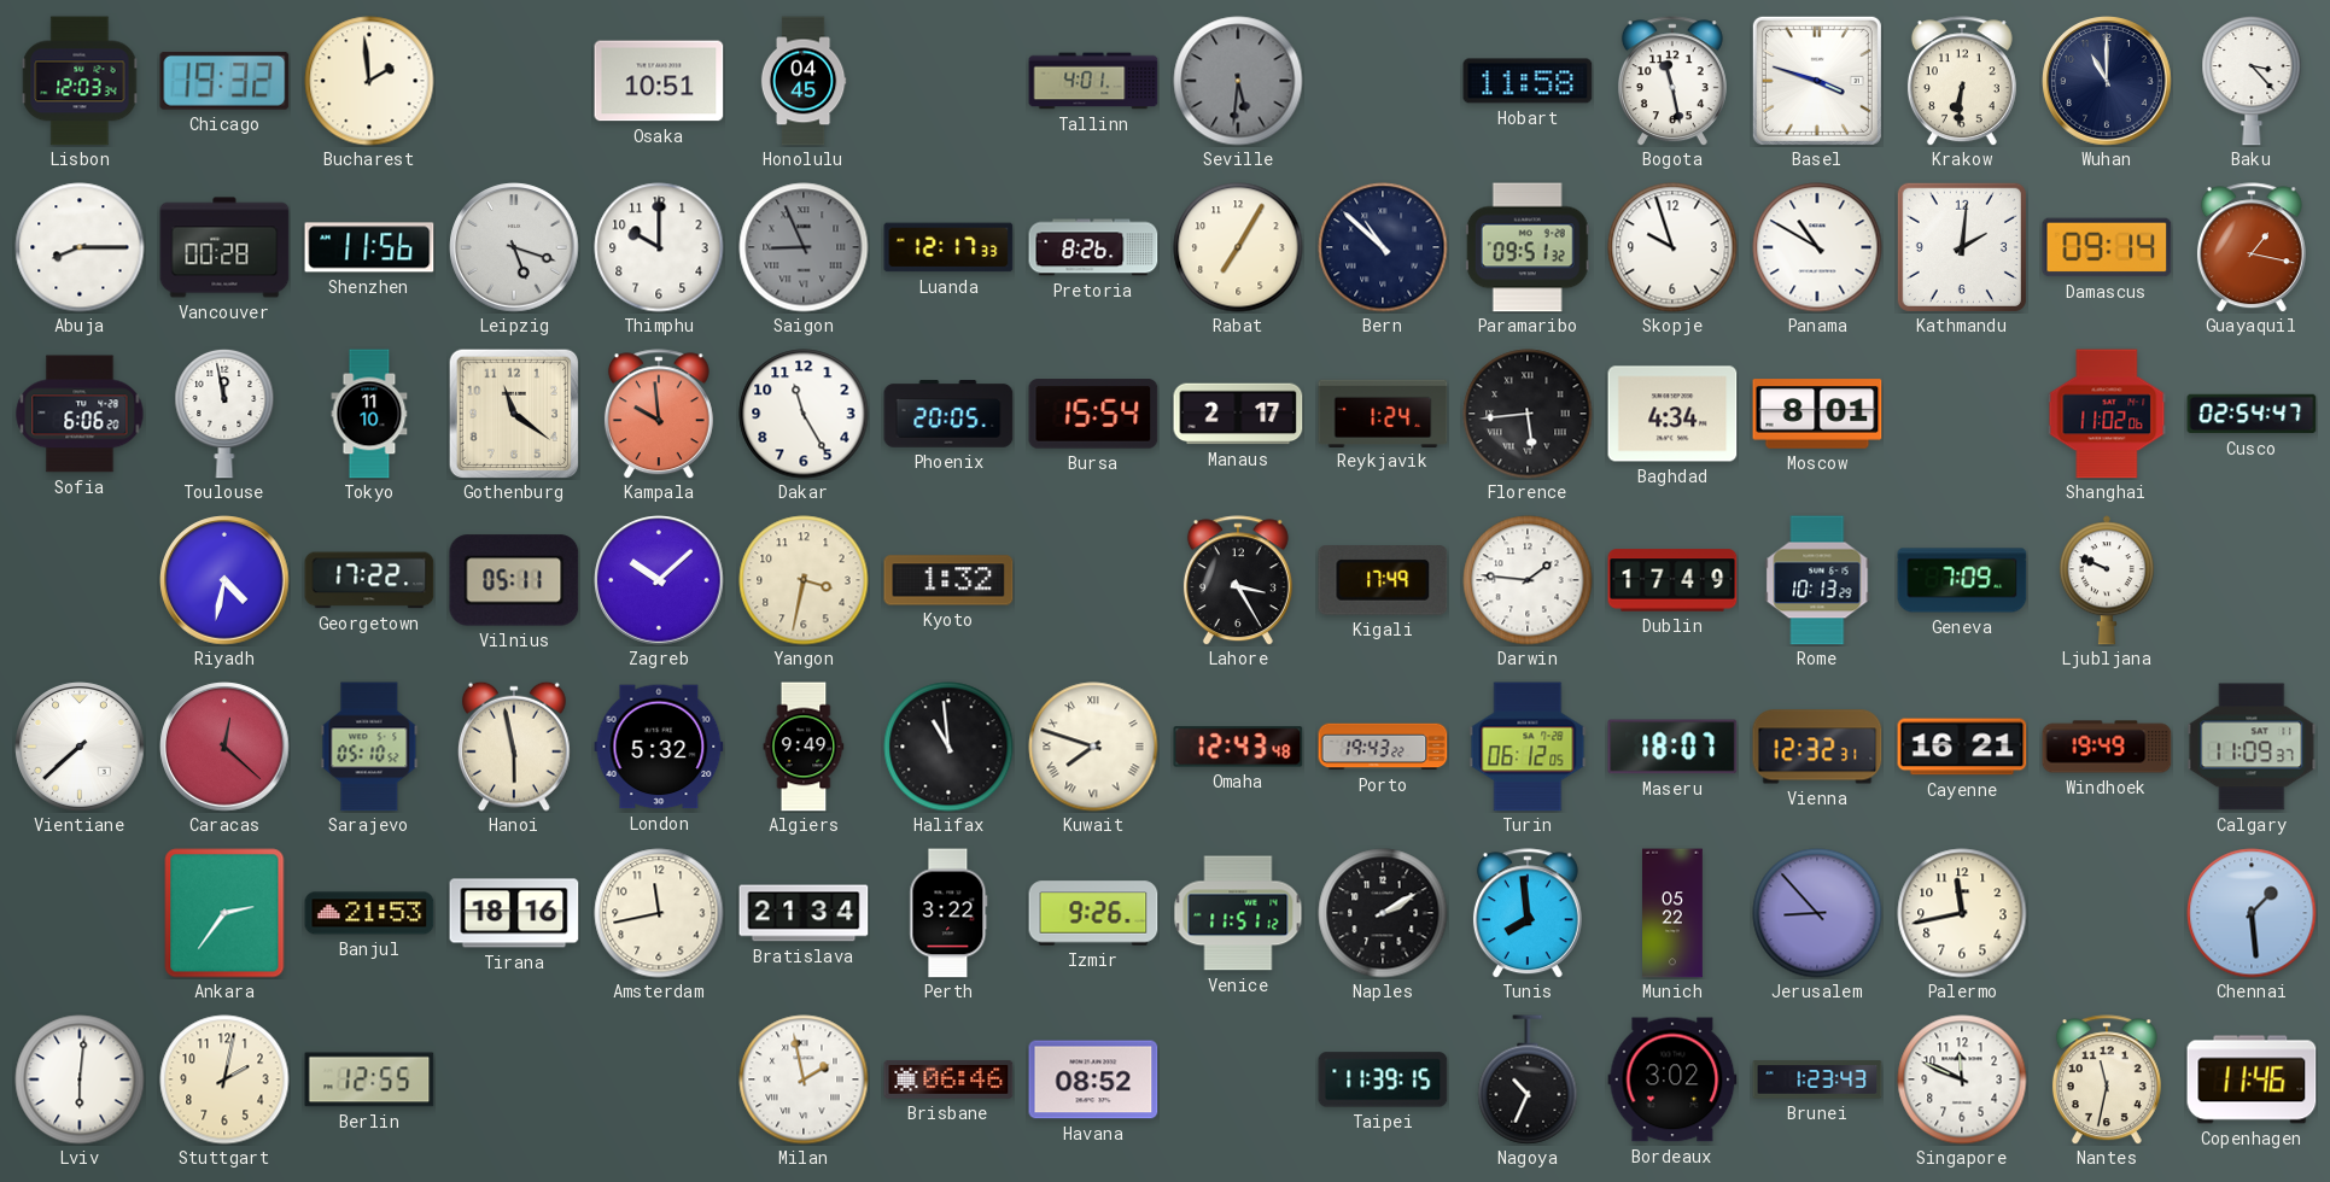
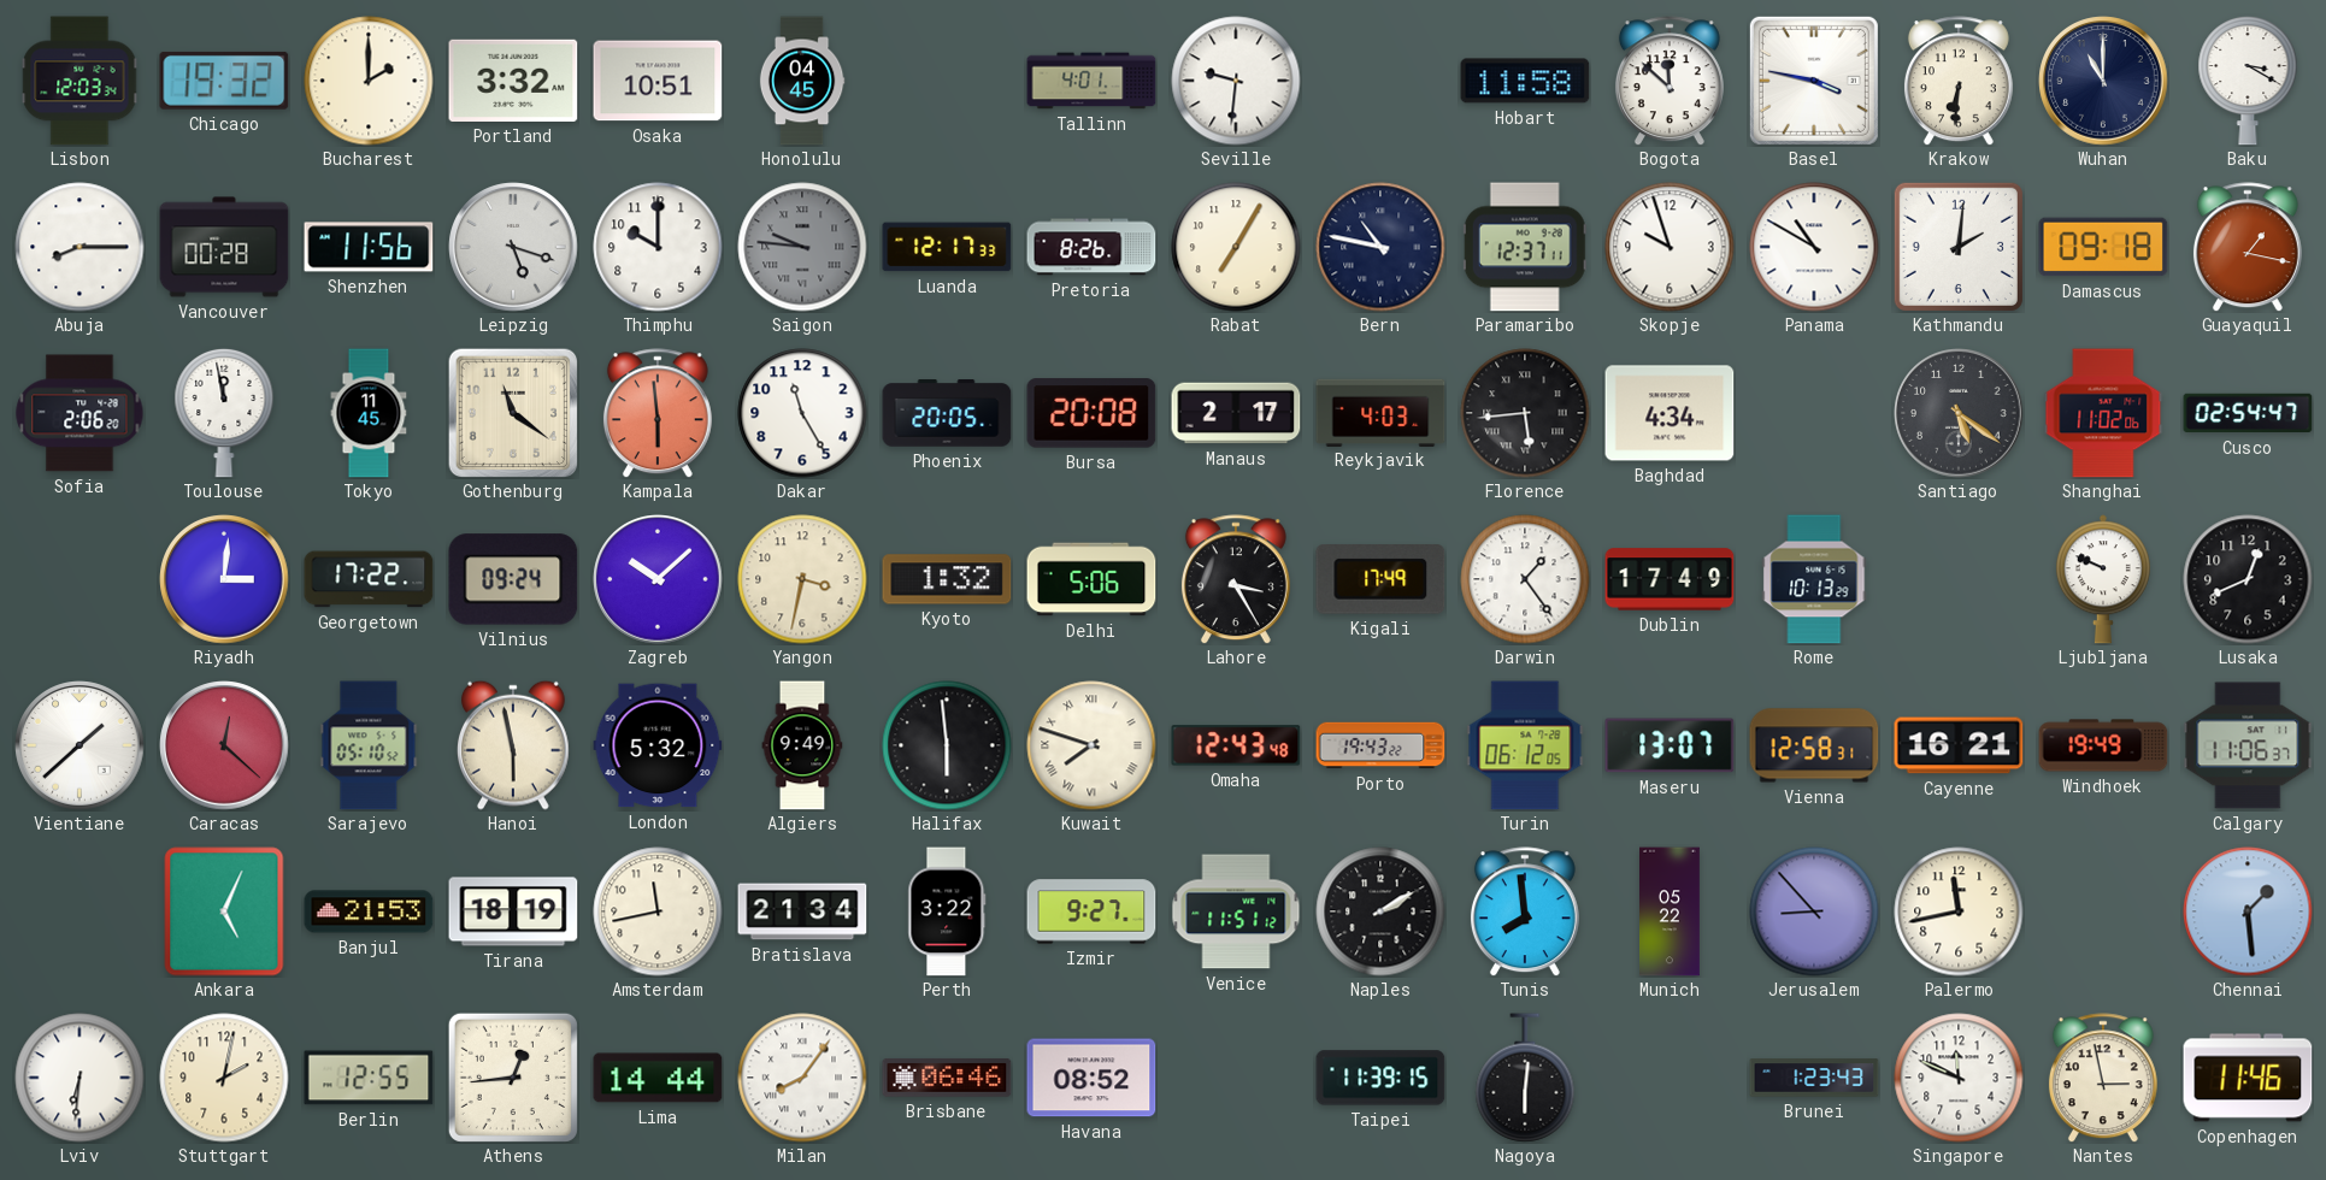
Bucharest: 1:59 -> 2:00 (369, 81)
Portland: none -> 3:32 (513, 81)
Seville: 5:31 -> 9:31 (1236, 81)
Seville dial: grey -> white (1236, 81)
Bogota: 11:28 -> 11:52 (1670, 81)
Basel: 3:48 -> 3:47 (1814, 81)
Baku: 3:23 -> 3:20 (2248, 81)
Saigon: 8:56 -> 9:46 (802, 247)
Bern: 10:52 -> 10:47 (1380, 247)
Paramaribo: 09:51 -> 12:37 (1525, 247)
Damascus: 09:14 -> 09:18 (2103, 247)
Sofia: 6:06 -> 2:06 (80, 413)
Tokyo: 11:10 -> 11:45 (369, 413)
Kampala: 9:59 -> 5:59 (658, 413)
Bursa: 15:54 -> 20:08 (1091, 413)
Reykjavik: 1:24 -> 4:03 (1380, 412)
Moscow: 8:01 -> none (1817, 414)
Santiago: none -> 5:21 (1959, 413)
Riyadh: 4:32 -> 3:01 (224, 579)
Vilnius: 05:11 -> 09:24 (513, 579)
Delhi: none -> 5:06 (1091, 579)
Darwin: 1:46 -> 1:24 (1525, 579)
Geneva: 7:09 -> none (1962, 580)
Lusaka: none -> 12:41 (2248, 579)
Vientiane: 7:38 -> 1:38 (80, 745)
Halifax: 10:59 -> 5:59 (947, 745)
Maseru: 18:07 -> 13:07 (1670, 745)
Vienna: 12:32 -> 12:58 (1814, 745)
Calgary: 11:09 -> 11:06 (2248, 745)
Ankara: 2:36 -> 5:04 (224, 911)
Tirana: 18:16 -> 18:19 (513, 911)
Izmir: 9:26 -> 9:27 (1091, 911)
Lviv: 6:01 -> 6:31 (80, 1078)
Athens: none -> 12:44 (513, 1078)
Lima: none -> 14:44 (658, 1078)
Milan: 1:58 -> 8:06 (802, 1078)
Nagoya: 10:34 -> 6:01 (1525, 1078)
Bordeaux: 3:02 -> none (1672, 1079)
Nantes: 11:32 -> 2:58 (2103, 1078)
